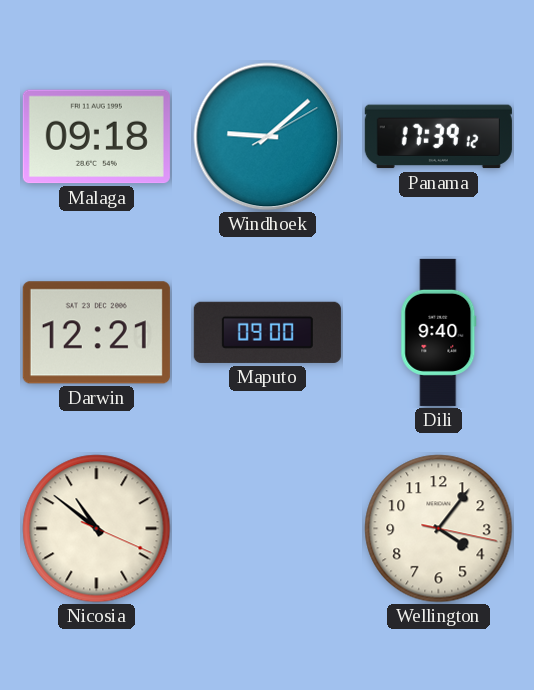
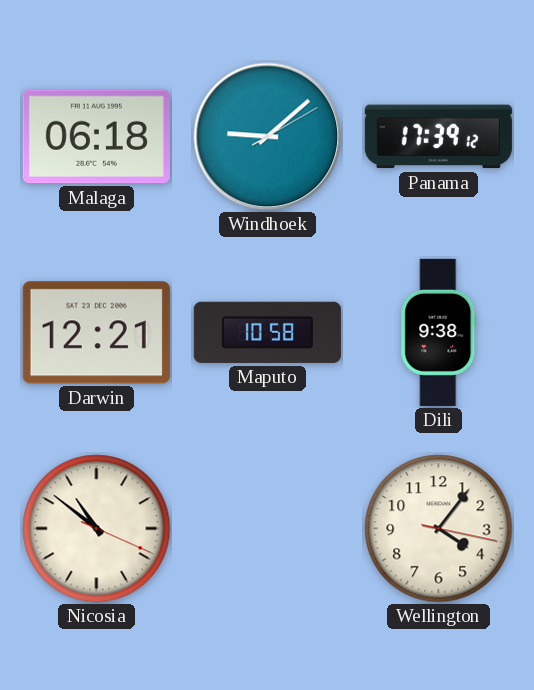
Malaga: 09:18 -> 06:18 (96, 137)
Maputo: 09:00 -> 10:58 (267, 332)
Dili: 9:40 -> 9:38 (439, 332)
